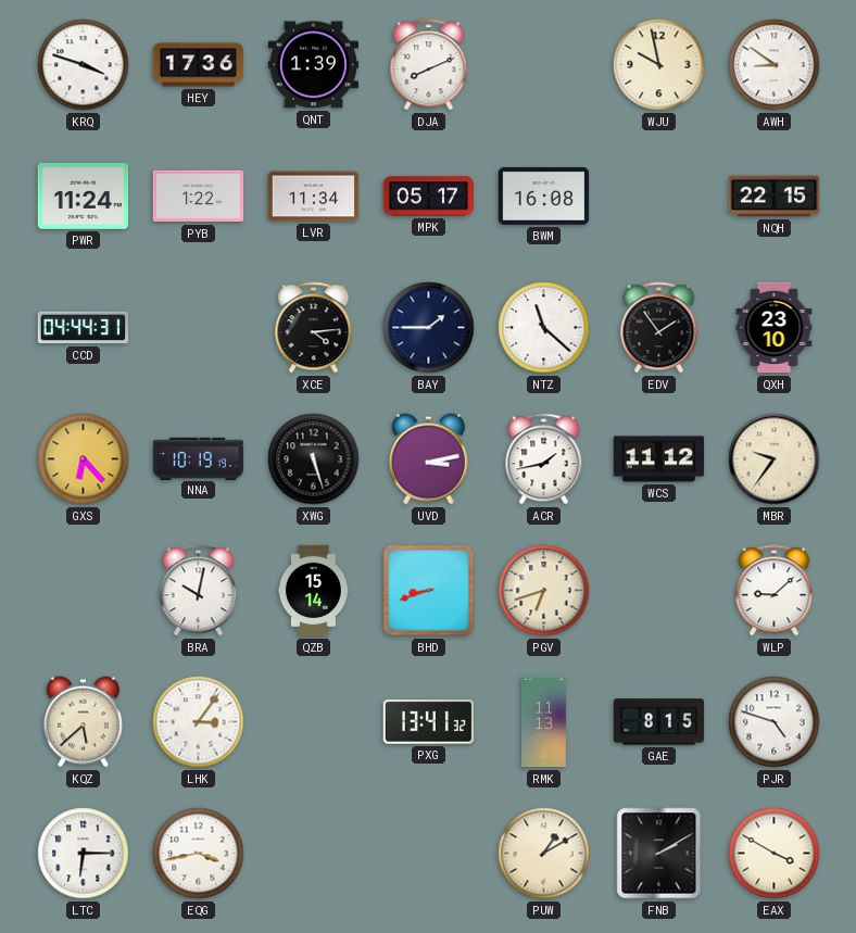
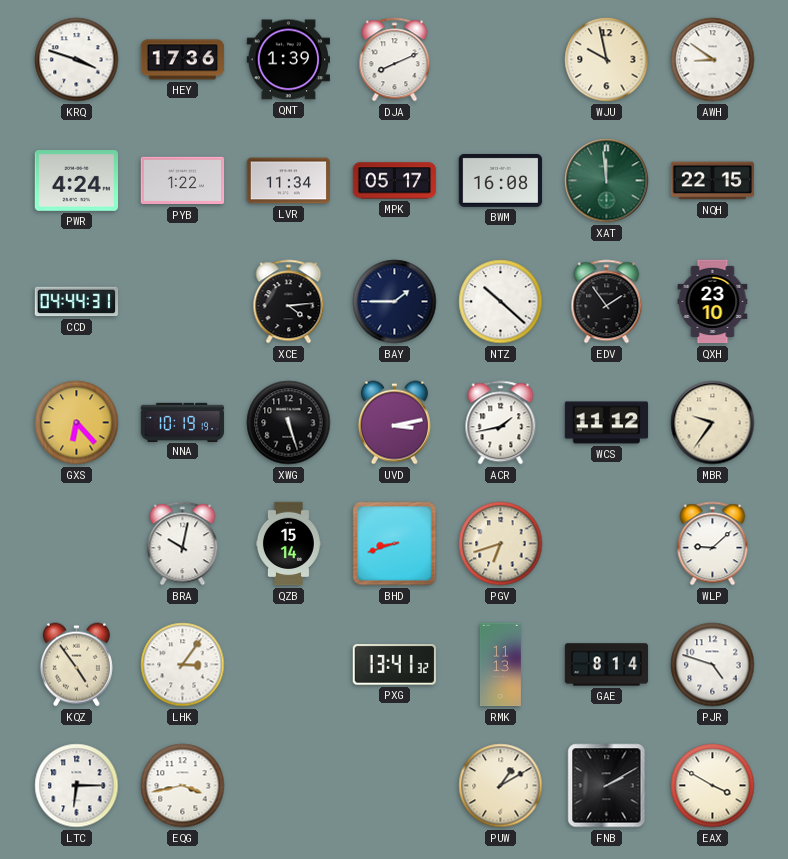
PWR: 11:24 -> 4:24 (76, 181)
XAT: none -> 11:59 (607, 181)
NTZ: 11:22 -> 10:22 (501, 302)
KQZ: 5:38 -> 4:54 (76, 665)
GAE: 8:15 -> 8:14 (607, 665)
